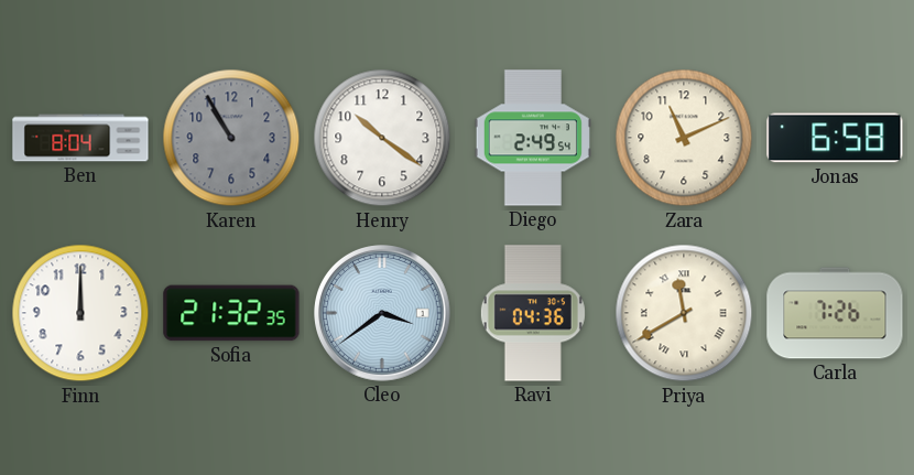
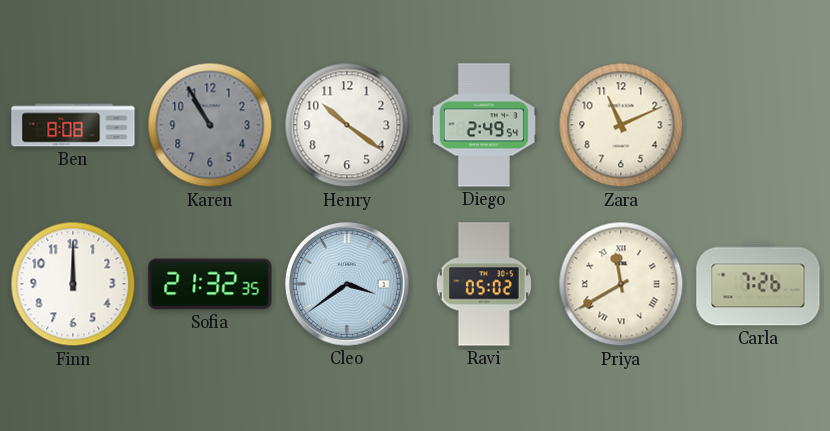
Ben: 8:04 -> 8:08 (73, 125)
Jonas: 6:58 -> none (835, 138)
Ravi: 04:36 -> 05:02 (484, 284)
